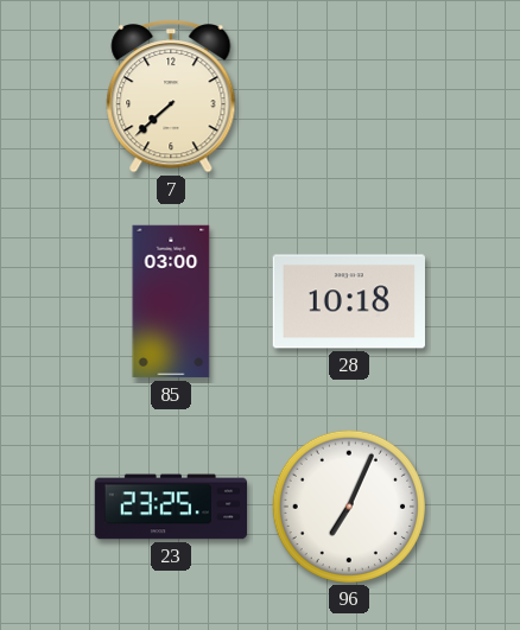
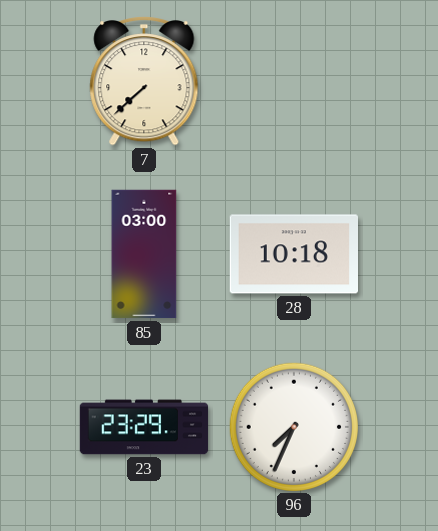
23: 23:25 -> 23:29 (144, 427)
96: 7:04 -> 7:34 (293, 426)
